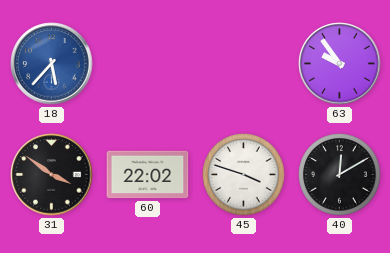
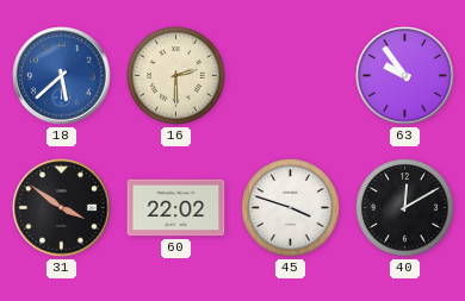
18: 5:37 -> 5:38 (62, 76)
16: none -> 2:30 (176, 76)
